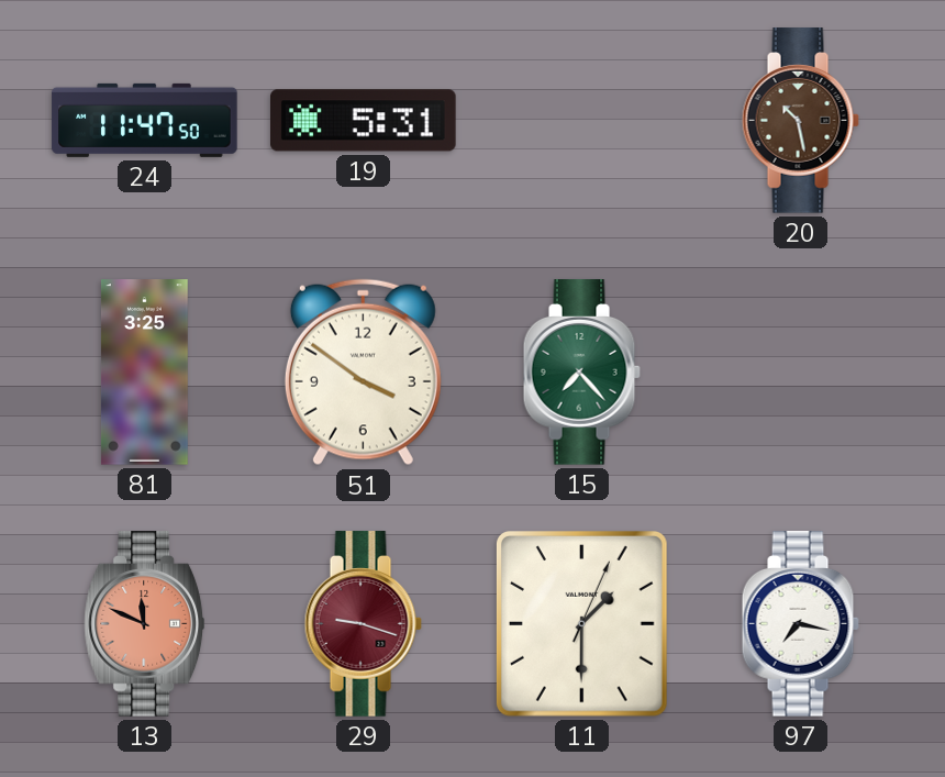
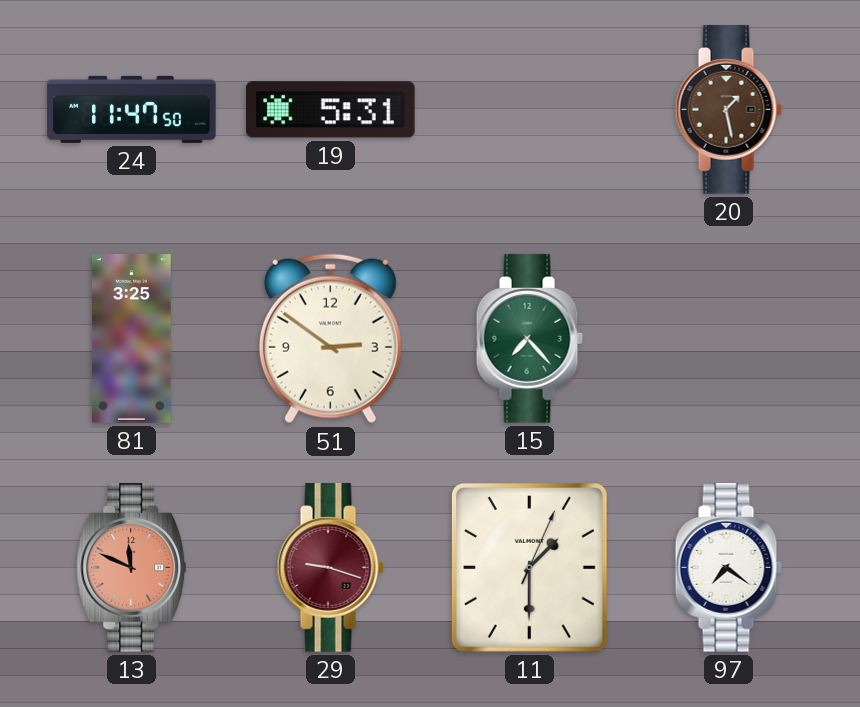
20: 10:28 -> 1:28 (728, 110)
51: 3:51 -> 2:51 (330, 339)
97: 7:17 -> 7:21 (728, 568)
